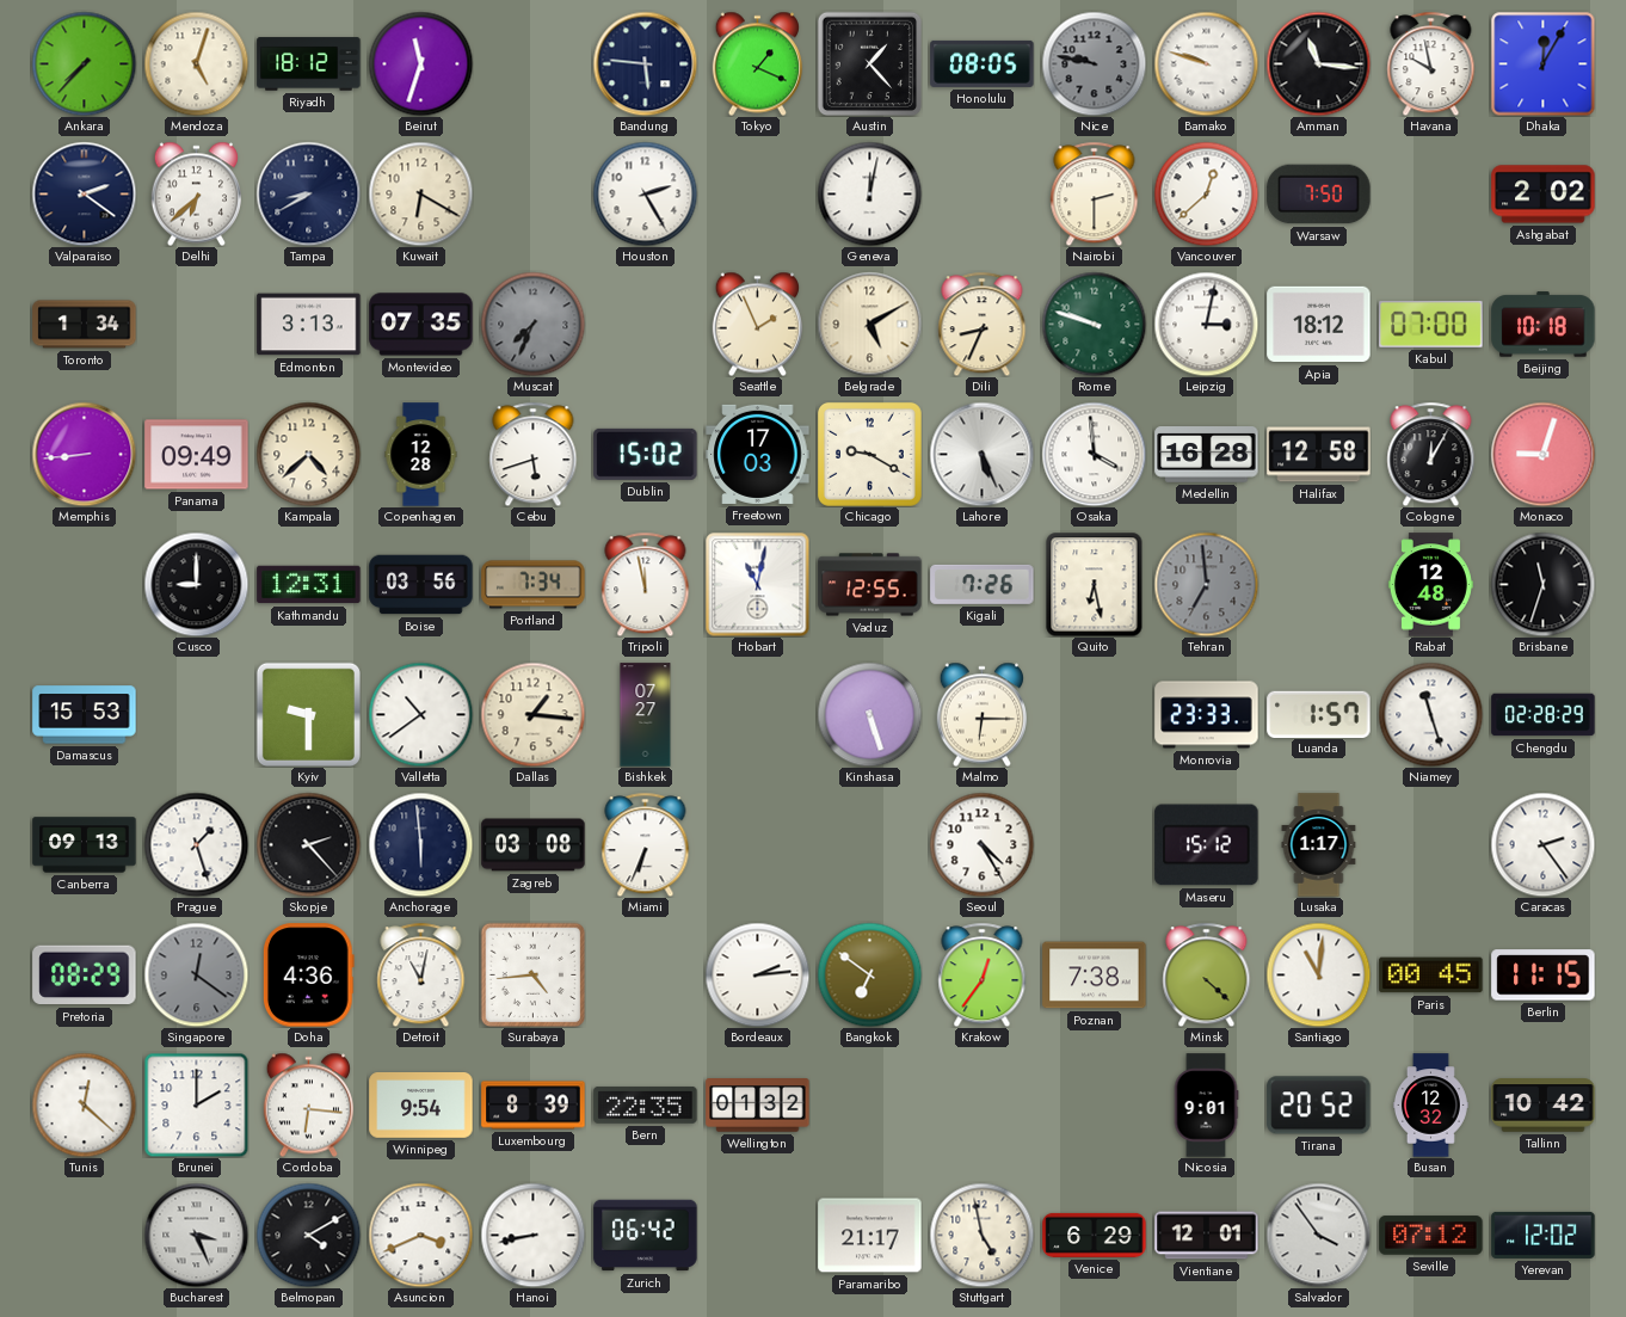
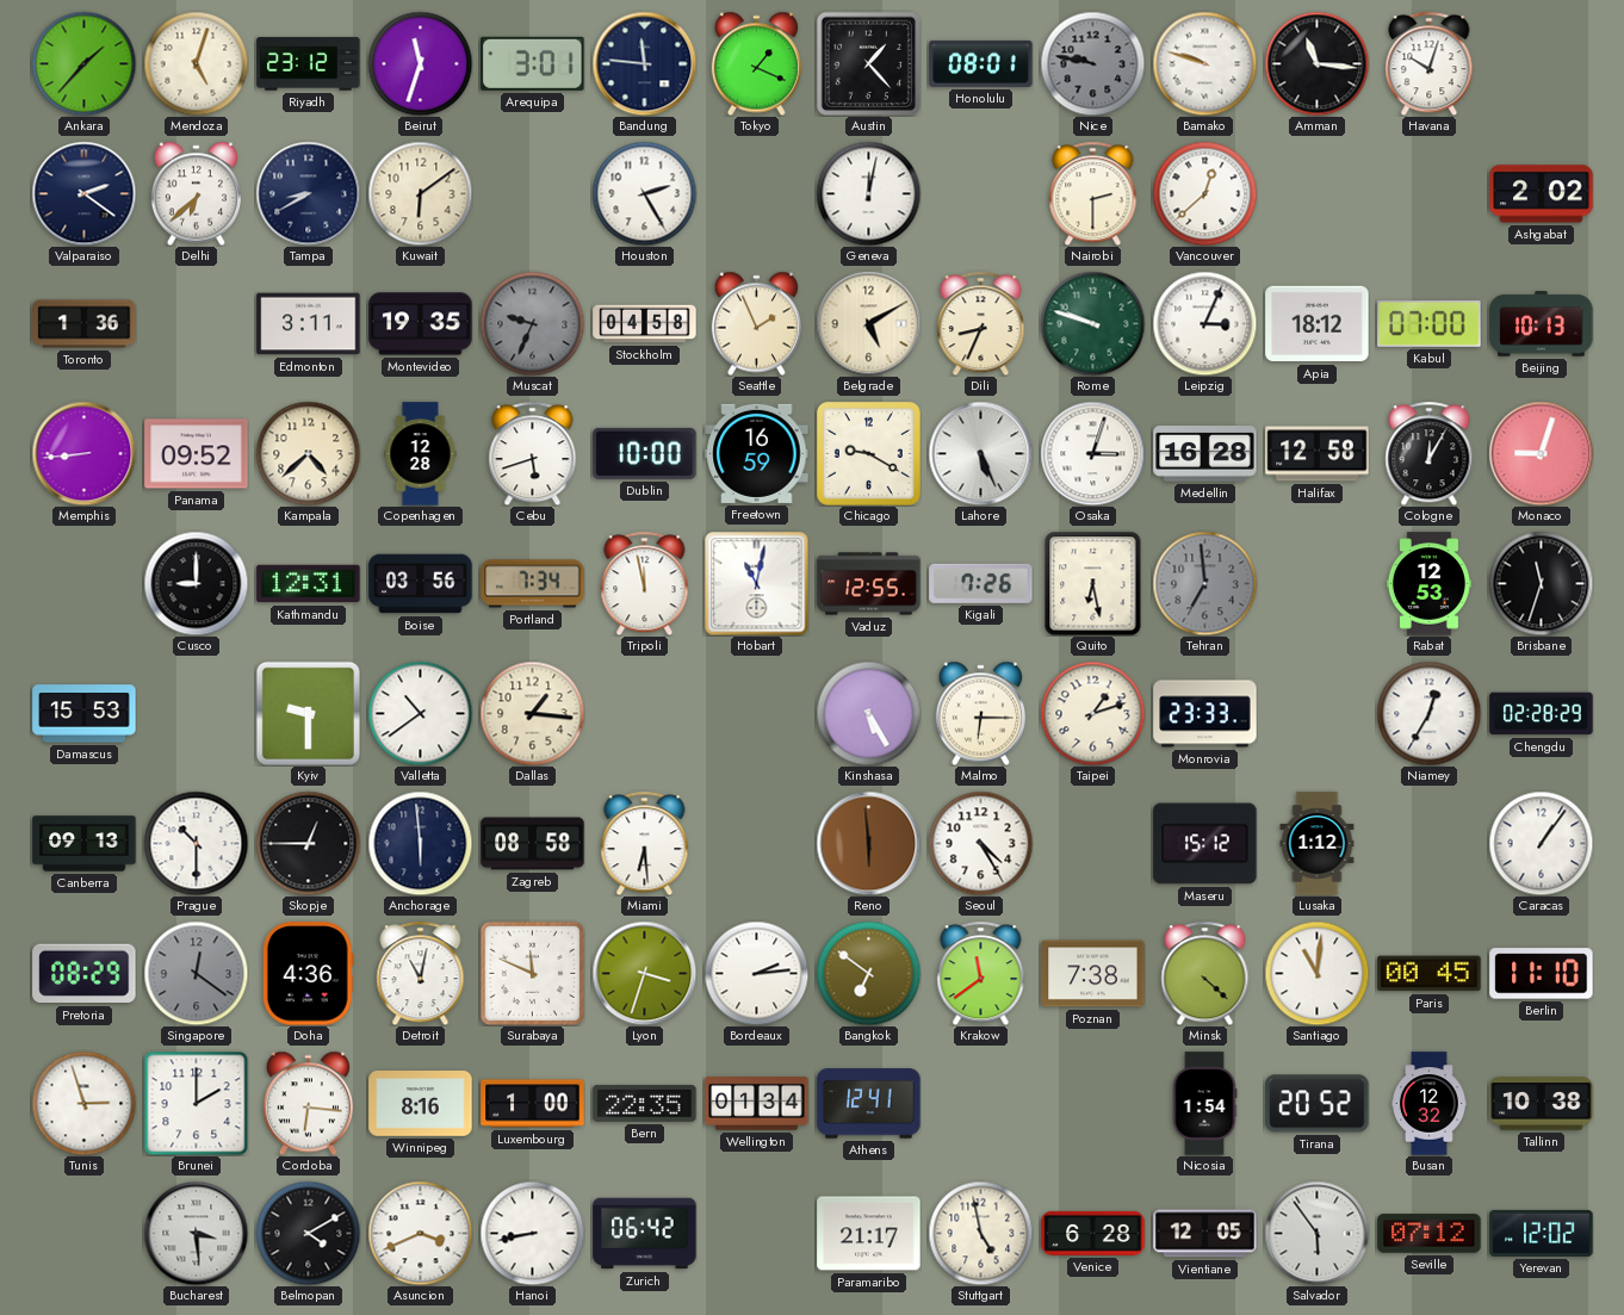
Ankara: 7:37 -> 1:37 (83, 63)
Riyadh: 18:12 -> 23:12 (309, 64)
Arequipa: none -> 3:01 (533, 63)
Bandung: 5:46 -> 11:46 (644, 63)
Honolulu: 08:05 -> 08:01 (981, 63)
Havana: 9:58 -> 10:03 (1430, 63)
Dhaka: 12:05 -> none (1542, 63)
Kuwait: 6:20 -> 6:09 (420, 193)
Warsaw: 7:50 -> none (1319, 195)
Toronto: 1:34 -> 1:36 (85, 324)
Edmonton: 3:13 -> 3:11 (309, 324)
Montevideo: 07:35 -> 19:35 (421, 324)
Muscat: 7:34 -> 9:34 (532, 323)
Stockholm: none -> 04:58 (645, 324)
Leipzig: 3:02 -> 3:04 (1204, 323)
Beijing: 10:18 -> 10:13 (1542, 324)
Panama: 09:49 -> 09:52 (197, 454)
Dublin: 15:02 -> 10:00 (645, 453)
Freetown: 17:03 -> 16:59 (757, 453)
Osaka: 3:59 -> 3:03 (1092, 453)
Rabat: 12:48 -> 12:53 (1428, 584)
Bishkek: 07:27 -> none (646, 715)
Kinshasa: 5:27 -> 5:25 (868, 713)
Taipei: none -> 1:12 (1092, 713)
Luanda: 1:57 -> none (1319, 714)
Niamey: 11:27 -> 12:35 (1428, 713)
Prague: 1:27 -> 10:30 (196, 843)
Skopje: 2:23 -> 12:45 (308, 843)
Zagreb: 03:08 -> 08:58 (533, 844)
Miami: 6:34 -> 6:29 (645, 843)
Reno: none -> 5:59 (868, 843)
Lusaka: 1:17 -> 1:12 (1318, 844)
Caracas: 2:24 -> 1:06 (1541, 843)
Surabaya: 4:44 -> 11:49 (532, 973)
Lyon: none -> 3:33 (644, 973)
Krakow: 12:36 -> 11:39 (981, 973)
Berlin: 11:15 -> 11:10 (1542, 974)
Tunis: 12:22 -> 2:57 (83, 1103)
Winnipeg: 9:54 -> 8:16 (421, 1104)
Luxembourg: 8:39 -> 1:00 (533, 1104)
Wellington: 01:32 -> 01:34 (757, 1104)
Athens: none -> 12:41 (869, 1104)
Nicosia: 9:01 -> 1:54 (1204, 1104)
Tallinn: 10:42 -> 10:38 (1542, 1104)
Bucharest: 3:26 -> 3:29 (196, 1233)
Venice: 6:29 -> 6:28 (1093, 1233)
Vientiane: 12:01 -> 12:05 (1205, 1234)
Salvador: 3:54 -> 5:54 (1316, 1233)
